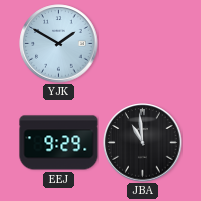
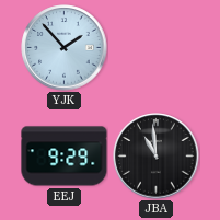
YJK: 1:50 -> 1:53 (65, 48)
